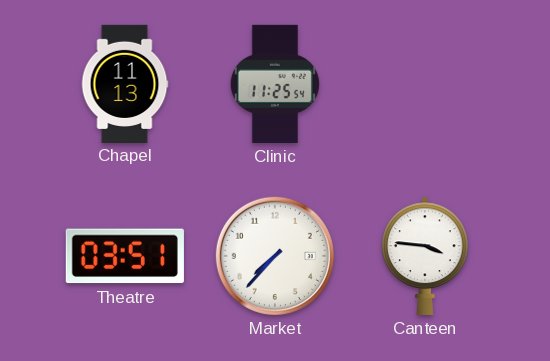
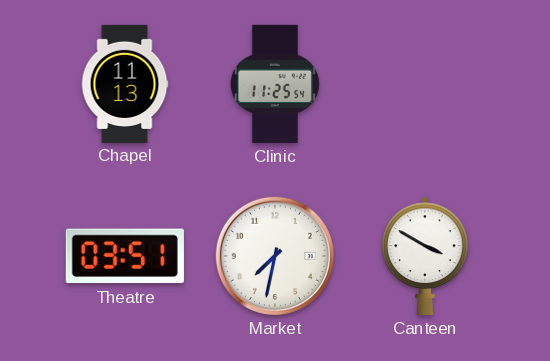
Market: 7:37 -> 7:32 (275, 256)
Canteen: 3:46 -> 3:50 (425, 256)
